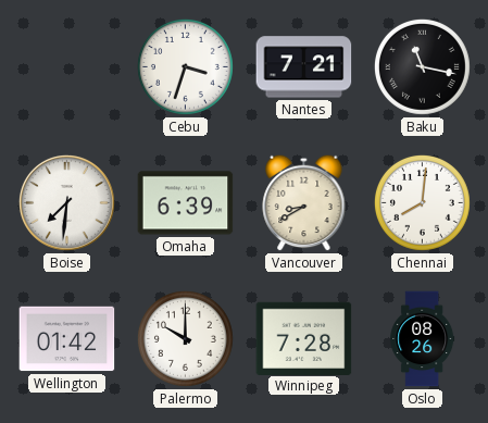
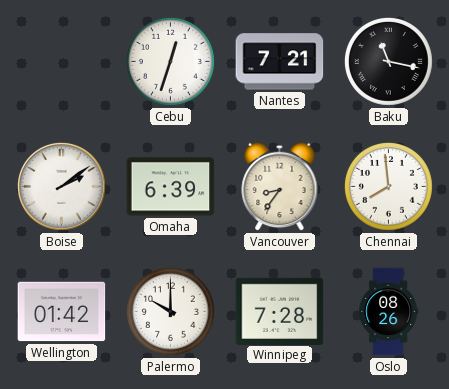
Cebu: 3:33 -> 12:33 (170, 61)
Boise: 7:31 -> 2:09 (61, 186)
Vancouver: 8:40 -> 8:36 (280, 186)
Chennai: 8:01 -> 7:59 (388, 186)
